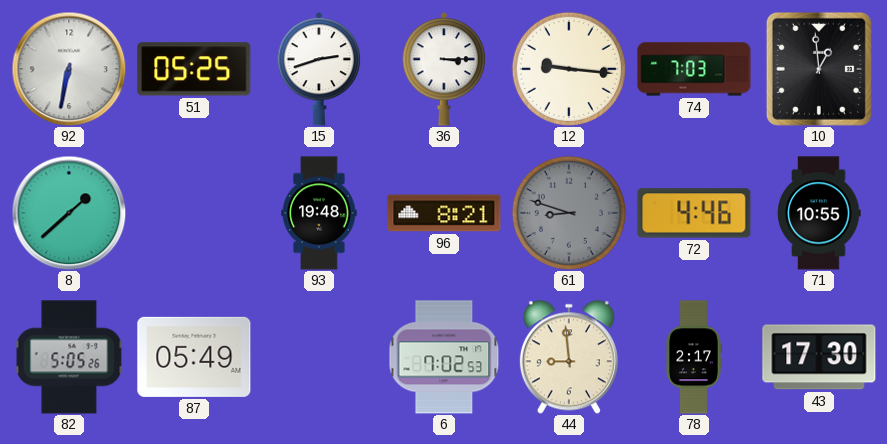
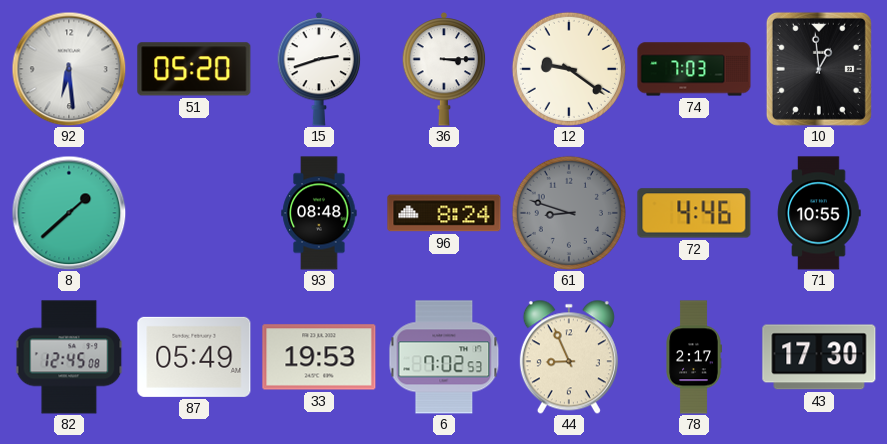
92: 6:32 -> 6:29 (69, 69)
51: 05:25 -> 05:20 (194, 69)
12: 9:16 -> 9:21 (569, 69)
93: 19:48 -> 08:48 (319, 213)
96: 8:21 -> 8:24 (444, 213)
82: 5:05 -> 12:45 (69, 357)
33: none -> 19:53 (319, 357)
44: 8:59 -> 8:56 (569, 357)
